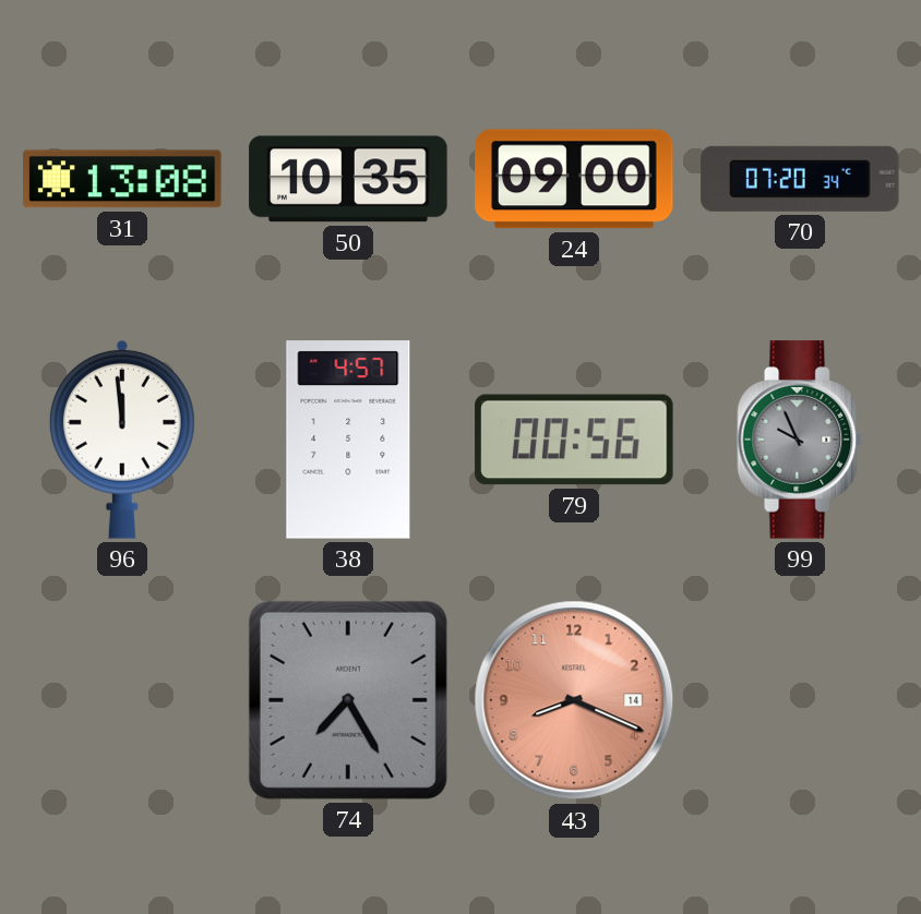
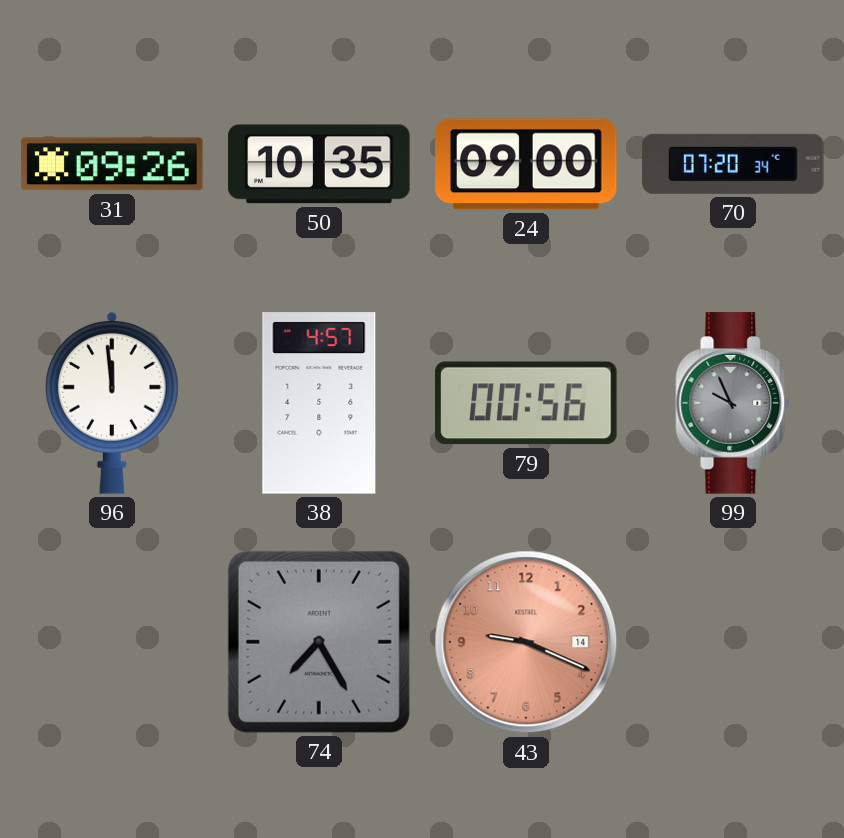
31: 13:08 -> 09:26 (112, 164)
43: 8:19 -> 9:19 (526, 642)
